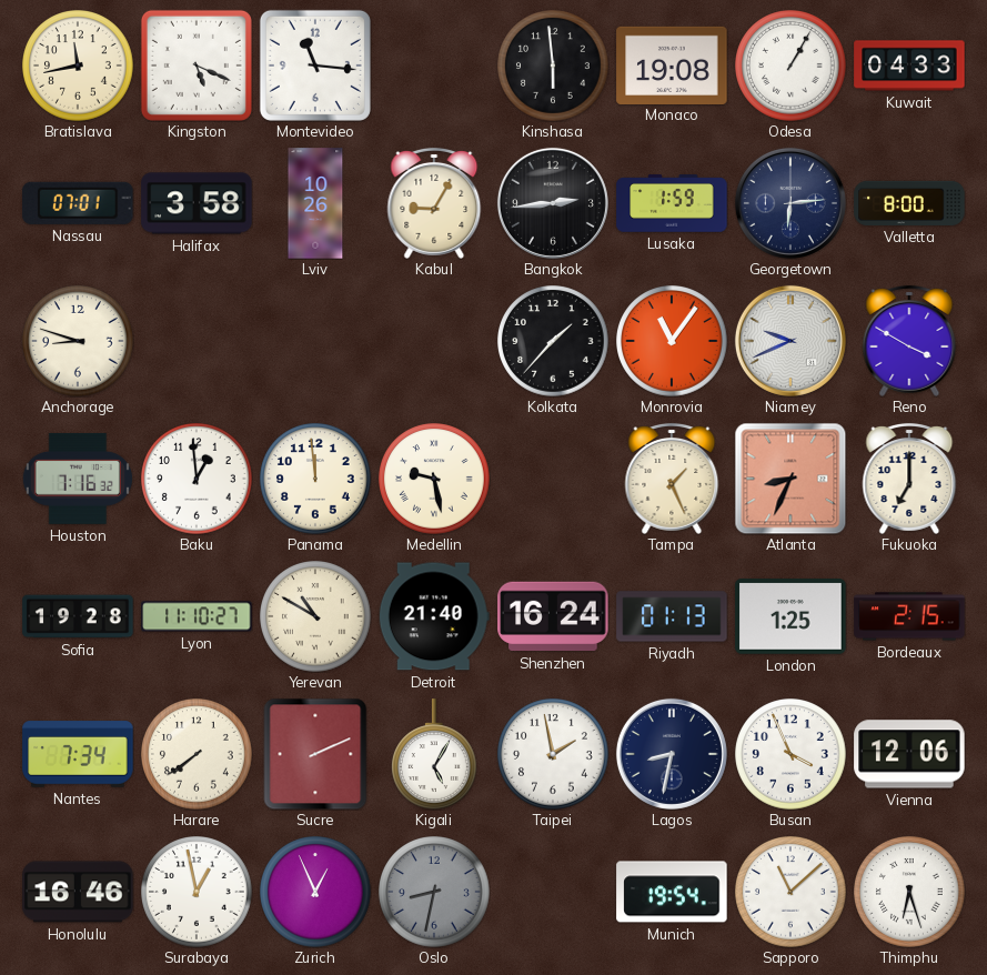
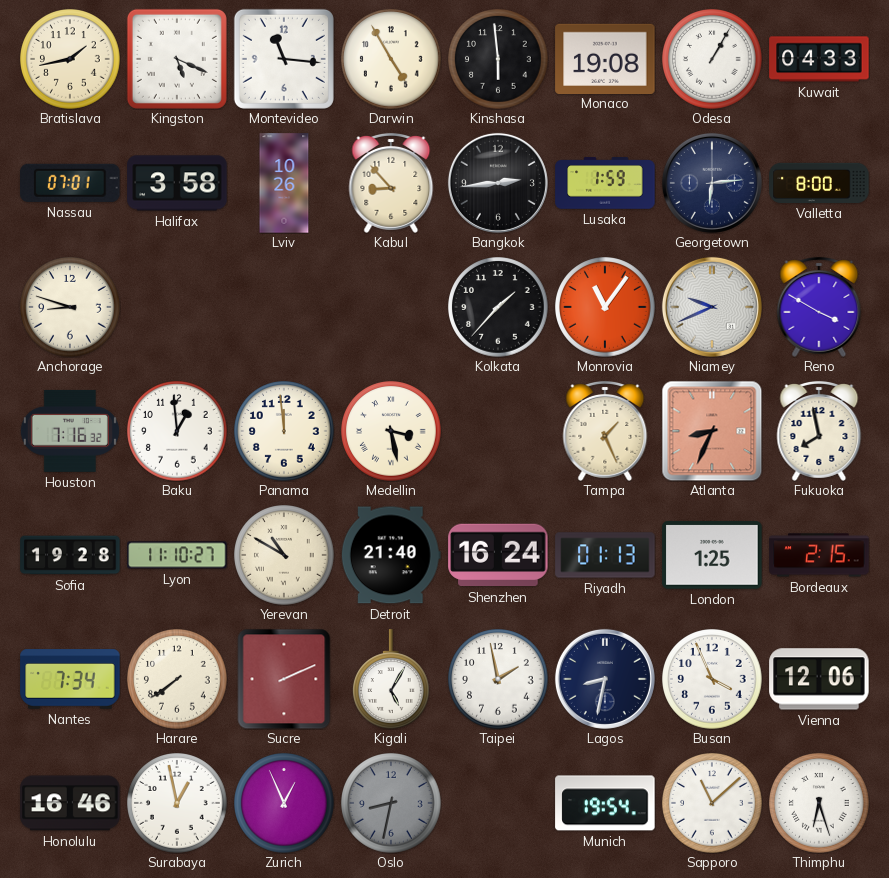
Bratislava: 11:43 -> 1:43 (71, 60)
Darwin: none -> 4:55 (392, 60)
Kabul: 9:05 -> 8:53 (391, 183)
Medellin: 9:28 -> 3:28 (392, 432)
Fukuoka: 7:00 -> 7:58 (819, 431)
